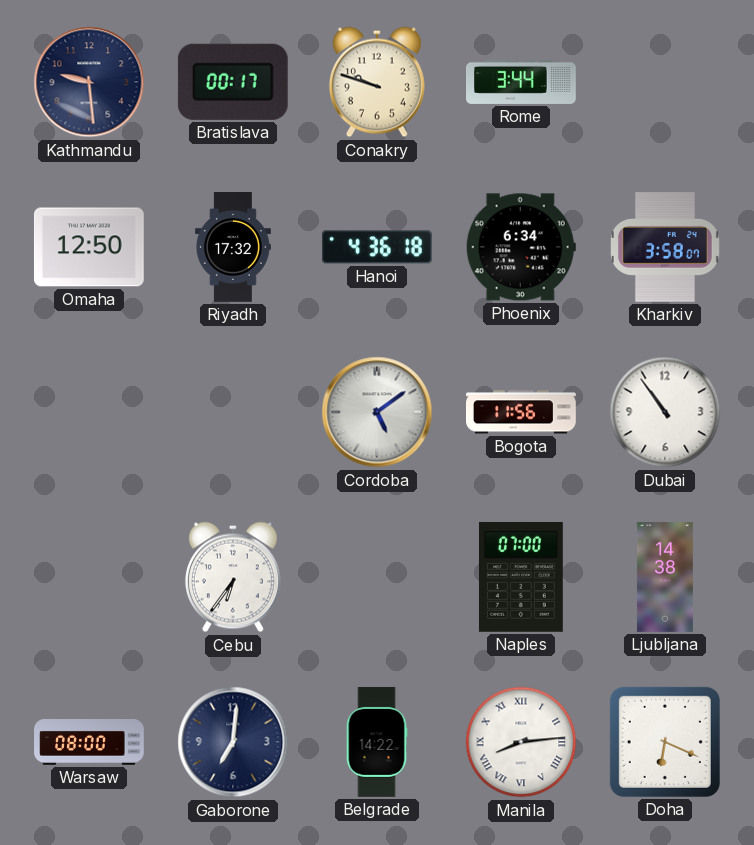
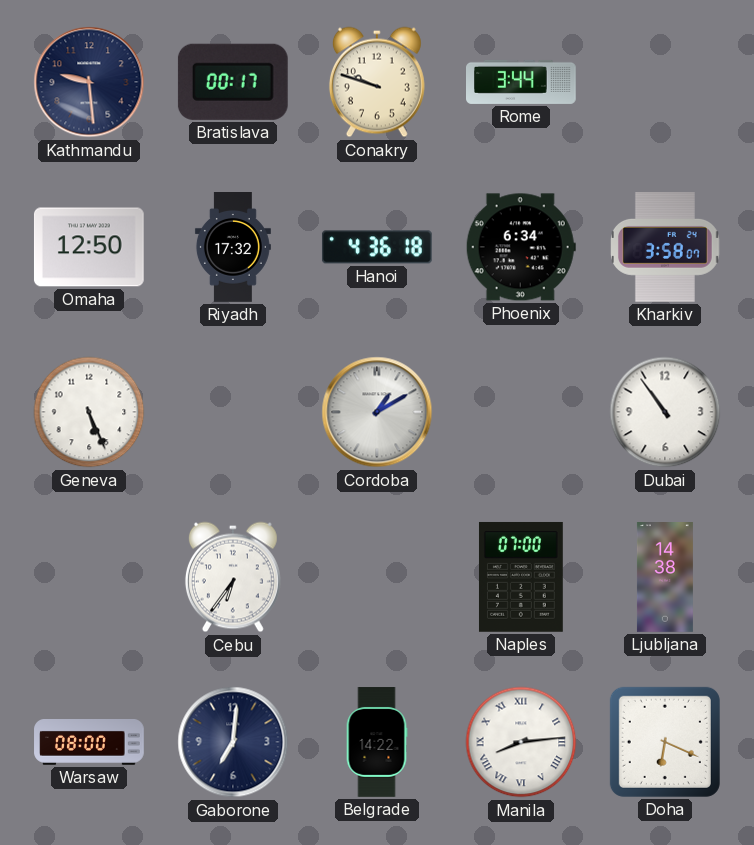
Geneva: none -> 5:26 (89, 412)
Cordoba: 5:09 -> 1:10 (377, 412)
Bogota: 11:56 -> none (522, 412)
